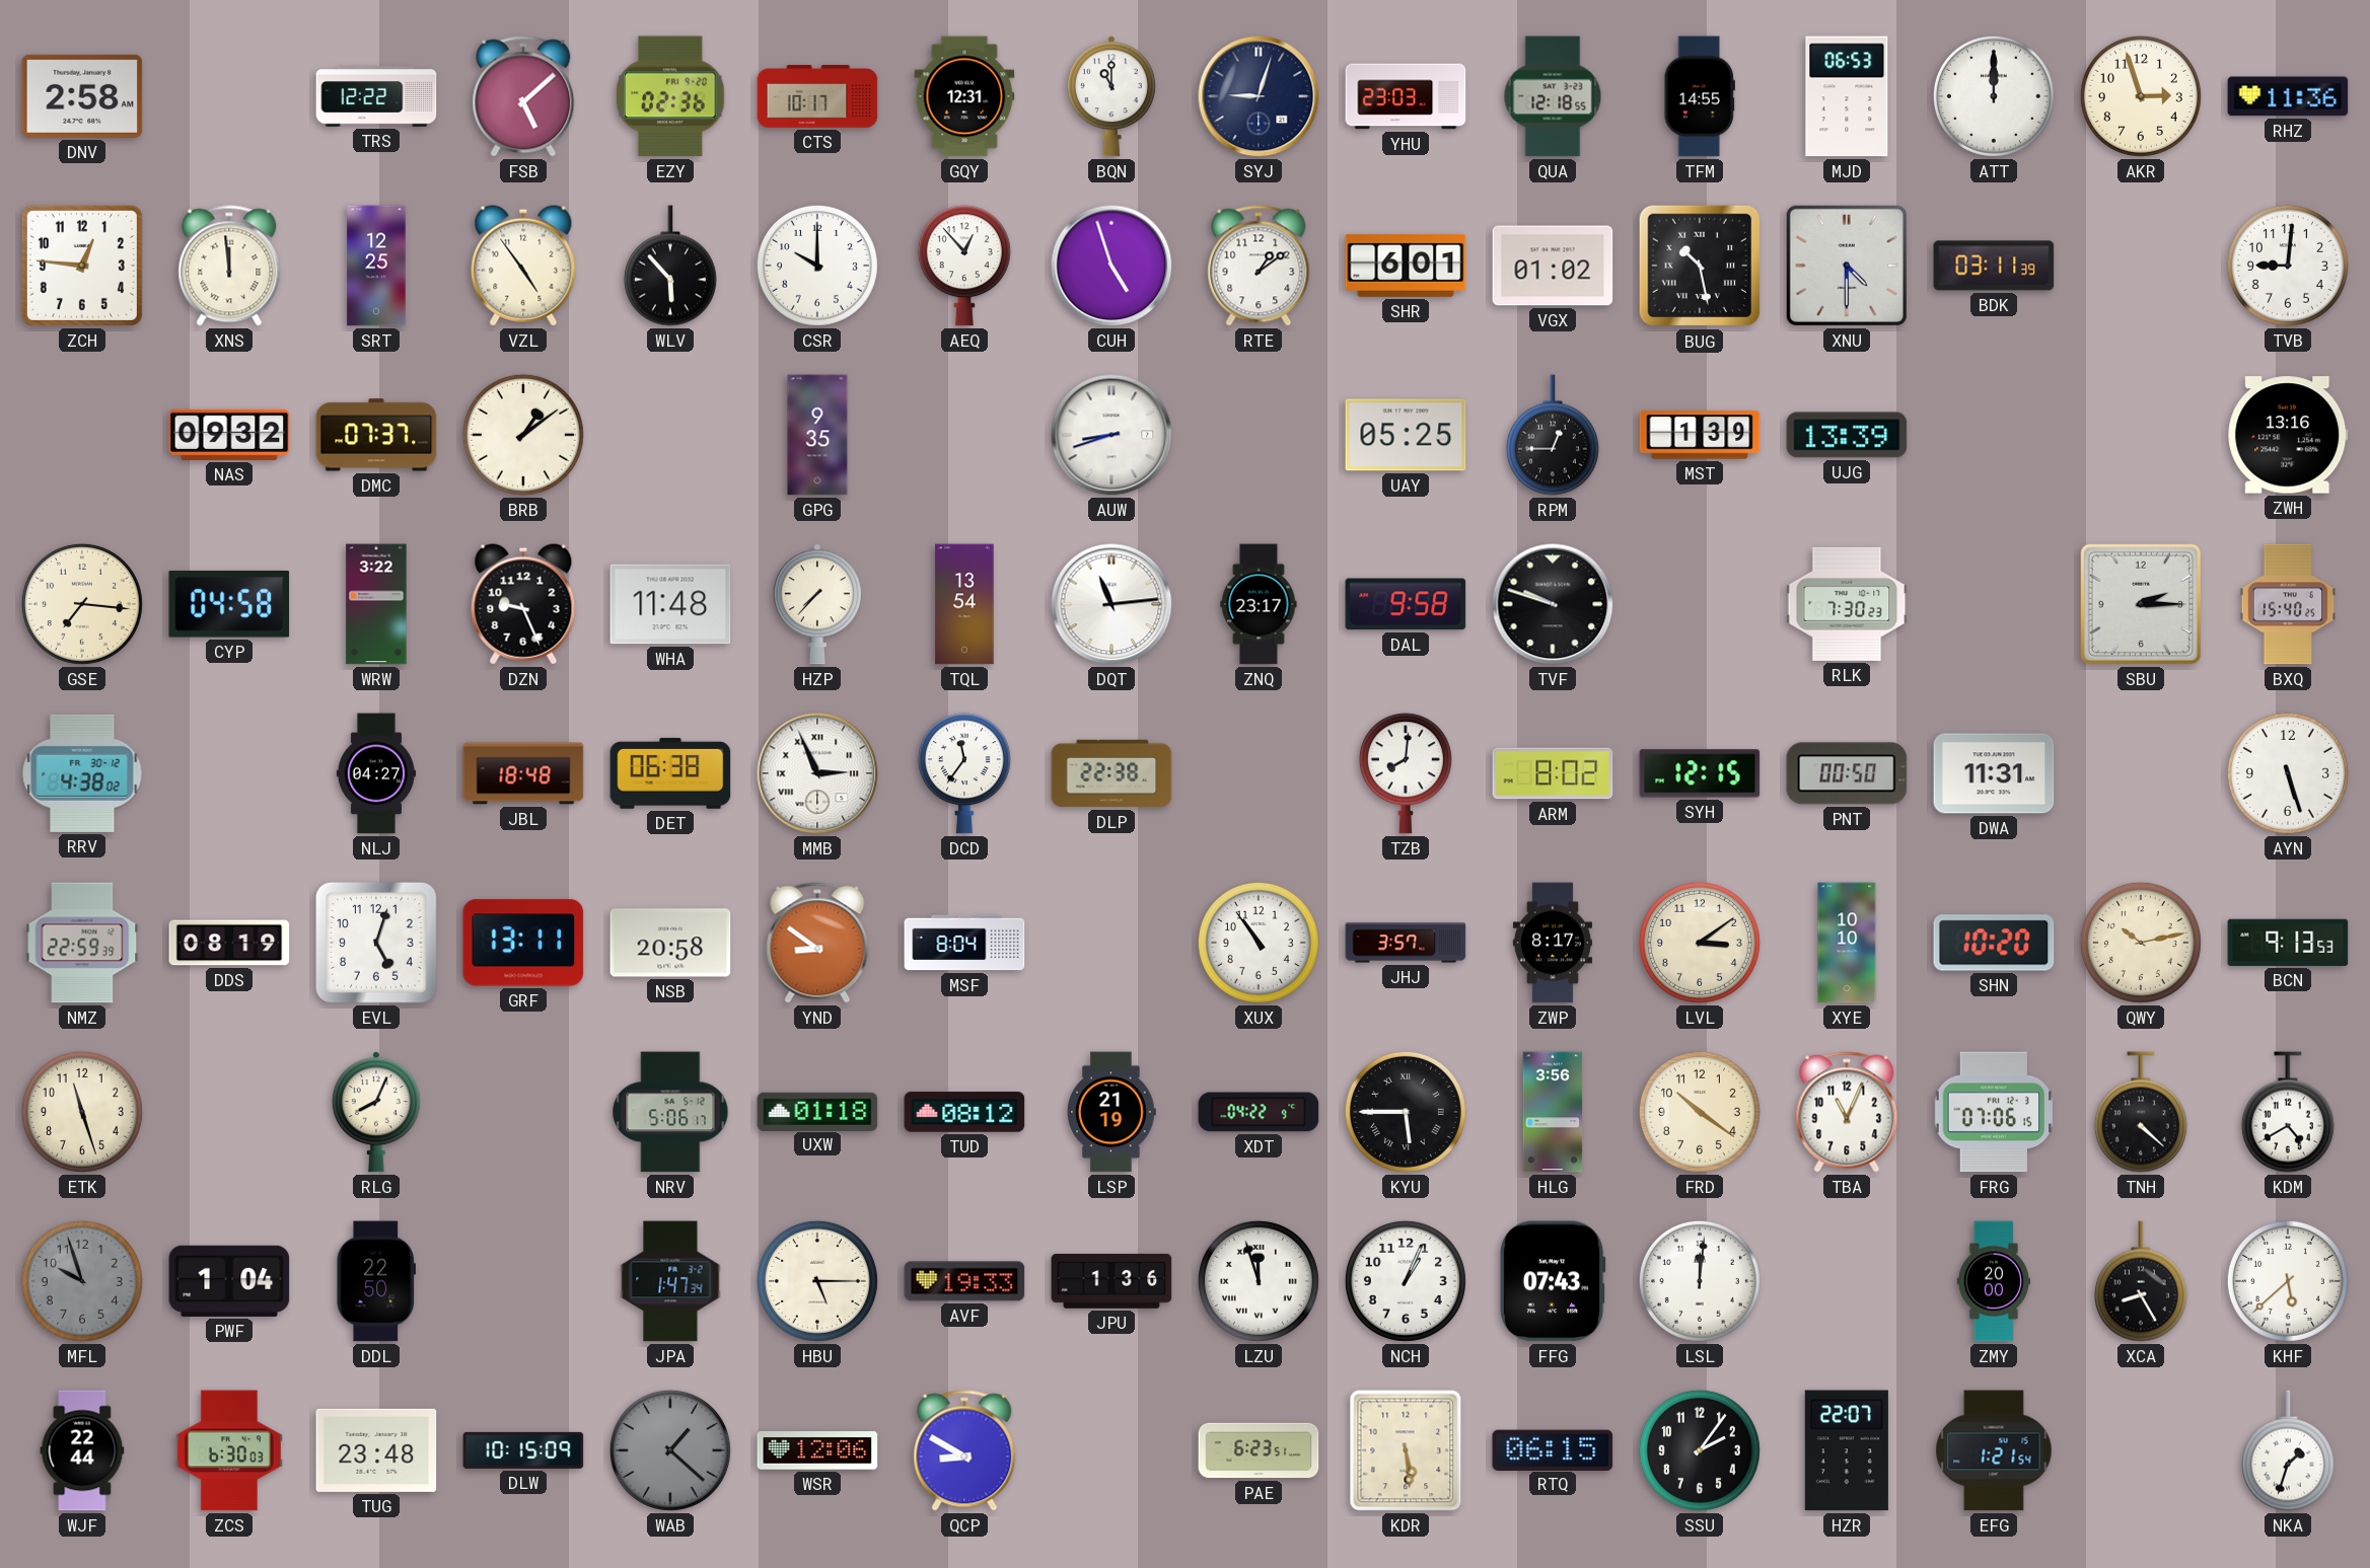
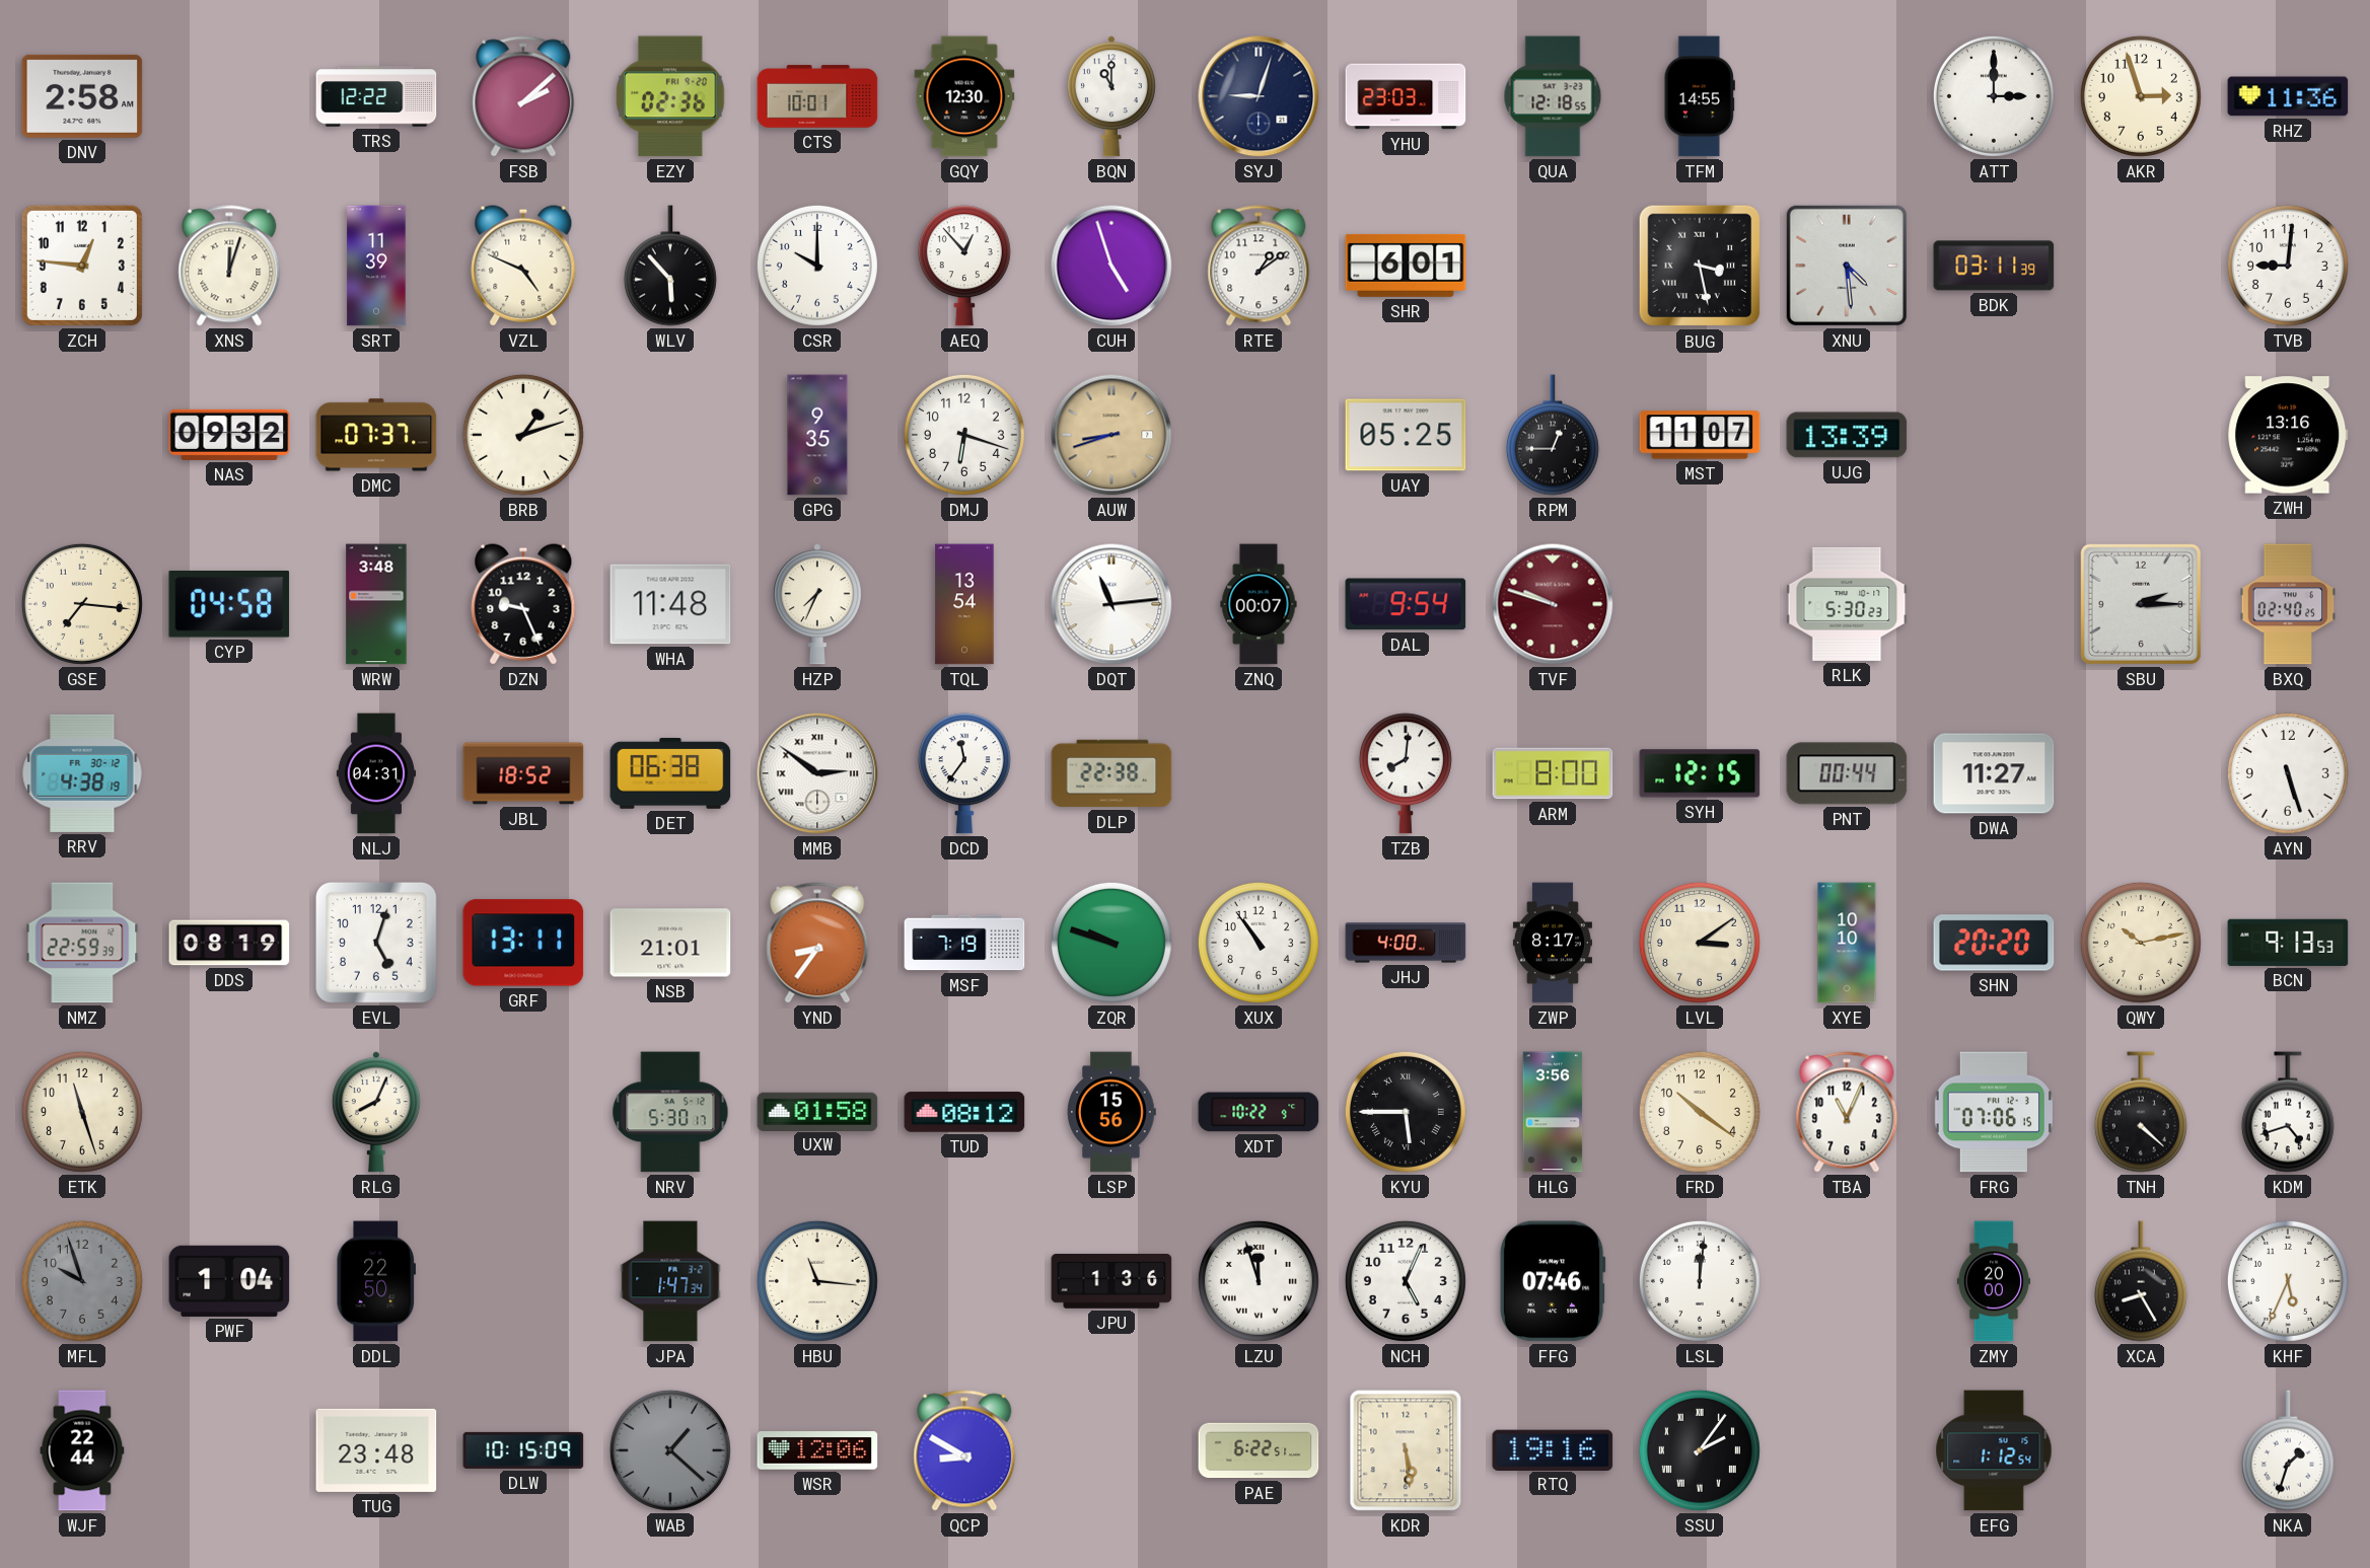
FSB: 5:08 -> 2:08 (523, 96)
CTS: 10:17 -> 10:01 (817, 96)
GQY: 12:31 -> 12:30 (964, 96)
MJD: 06:53 -> none (1847, 96)
ATT: 12:00 -> 3:00 (1994, 96)
XNS: 11:59 -> 12:03 (229, 266)
SRT: 12:25 -> 11:39 (376, 266)
VZL: 4:54 -> 4:49 (523, 266)
VGX: 01:02 -> none (1553, 266)
BUG: 10:28 -> 3:28 (1700, 266)
XNU: 4:30 -> 4:29 (1847, 266)
BRB: 1:09 -> 1:12 (523, 435)
DMJ: none -> 6:18 (964, 435)
AUW dial: white -> champagne (1111, 435)
MST: 1:39 -> 11:07 (1700, 435)
WRW: 3:22 -> 3:48 (376, 604)
HZP: 7:37 -> 7:34 (817, 604)
ZNQ: 23:17 -> 00:07 (1259, 604)
DAL: 9:58 -> 9:54 (1406, 604)
TVF dial: black -> burgundy (1553, 604)
RLK: 7:30 -> 5:30 (1847, 604)
BXQ: 15:40 -> 02:40 (2288, 604)
RRV: 4:38:02 -> 4:38:19 (82, 773)
NLJ: 04:27 -> 04:31 (375, 773)
JBL: 18:48 -> 18:52 (523, 773)
MMB: 2:56 -> 2:51 (817, 773)
ARM: 8:02 -> 8:00 (1553, 773)
PNT: 00:50 -> 00:44 (1847, 773)
DWA: 11:31 -> 11:27 (1994, 773)
NSB: 20:58 -> 21:01 (670, 943)
YND: 8:51 -> 8:36 (817, 943)
MSF: 8:04 -> 7:19 (964, 943)
ZQR: none -> 9:48 (1111, 943)
JHJ: 3:57 -> 4:00 (1406, 943)
SHN: 10:20 -> 20:20 (1994, 943)
NRV: 5:06 -> 5:30 (670, 1112)
UXW: 01:18 -> 01:58 (817, 1111)
LSP: 21:19 -> 15:56 (1111, 1112)
XDT: 04:22 -> 10:22 (1259, 1112)
KDM: 4:40 -> 4:42 (2288, 1112)
HBU: 5:15 -> 11:16 (817, 1281)
AVF: 19:33 -> none (964, 1281)
NCH: 1:04 -> 5:04 (1406, 1281)
FFG: 07:43 -> 07:46 (1553, 1281)
KHF: 5:38 -> 5:34 (2288, 1281)
ZCS: 6:30 -> none (229, 1450)
PAE: 6:23 -> 6:22 (1259, 1450)
RTQ: 06:15 -> 19:16 (1553, 1449)
SSU numerals: Arabic -> Roman (1700, 1450)
HZR: 22:07 -> none (1847, 1450)
EFG: 1:21 -> 1:12 (1994, 1450)
